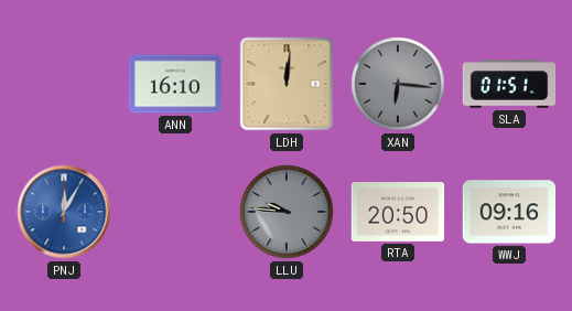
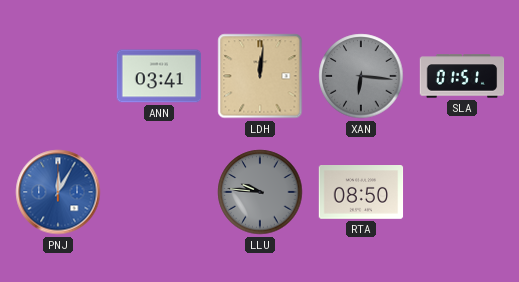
ANN: 16:10 -> 03:41 (159, 76)
RTA: 20:50 -> 08:50 (361, 193)
WWJ: 09:16 -> none (509, 212)
